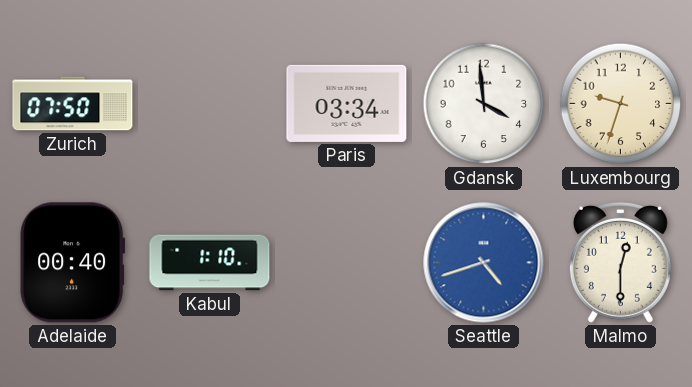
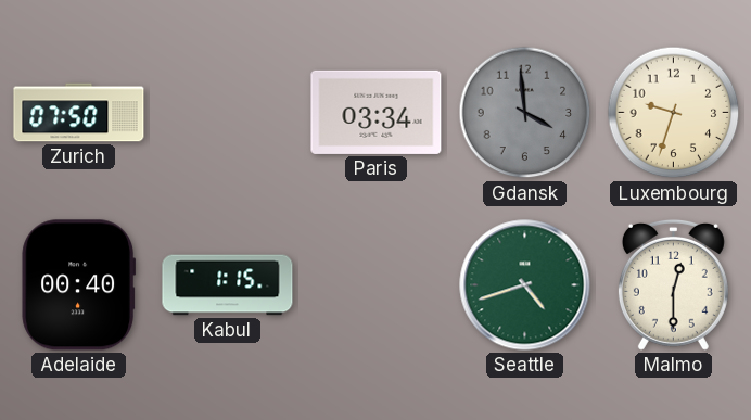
Gdansk dial: white -> grey (525, 113)
Kabul: 1:10 -> 1:15 (228, 285)
Seattle dial: blue -> green (525, 285)
